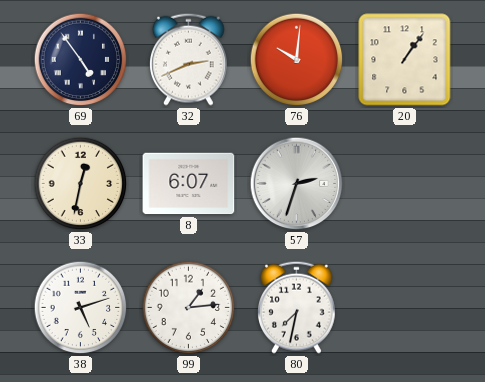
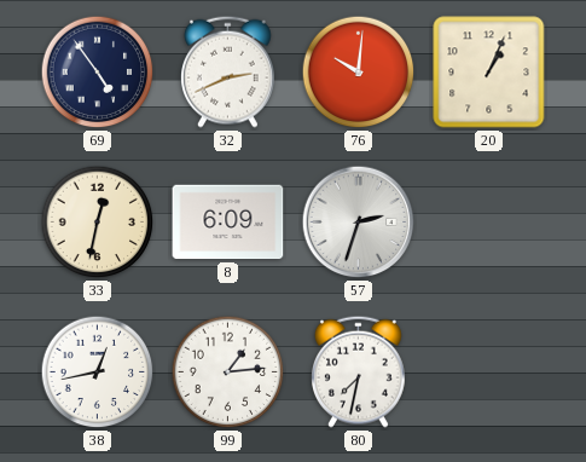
20: 1:06 -> 1:04 (489, 73)
8: 6:07 -> 6:09 (228, 223)
38: 5:12 -> 12:43 (98, 373)
